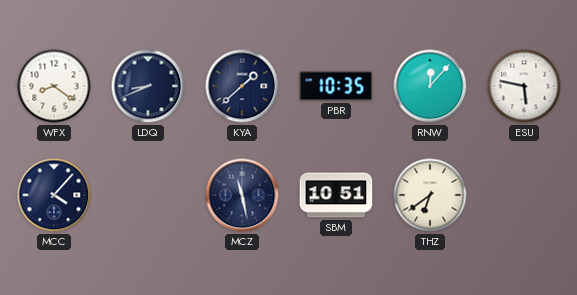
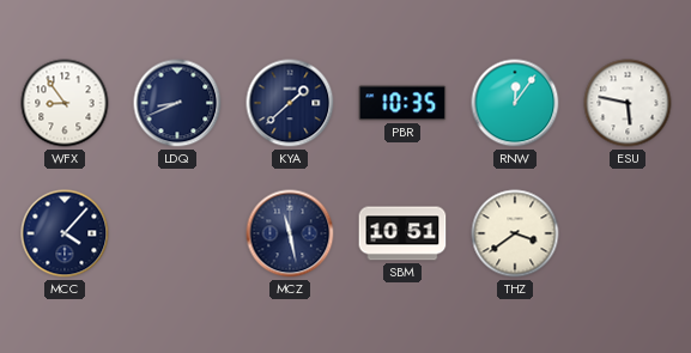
WFX: 8:21 -> 8:54 (65, 103)
RNW: 12:07 -> 12:06 (515, 103)
THZ: 6:39 -> 3:39 (515, 233)
